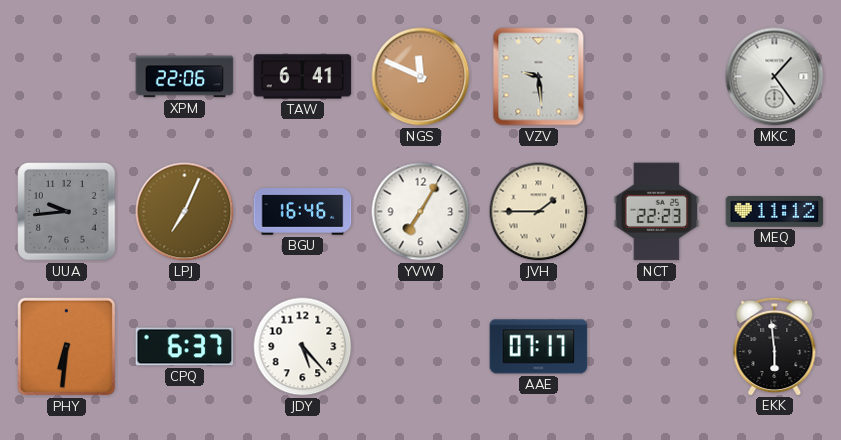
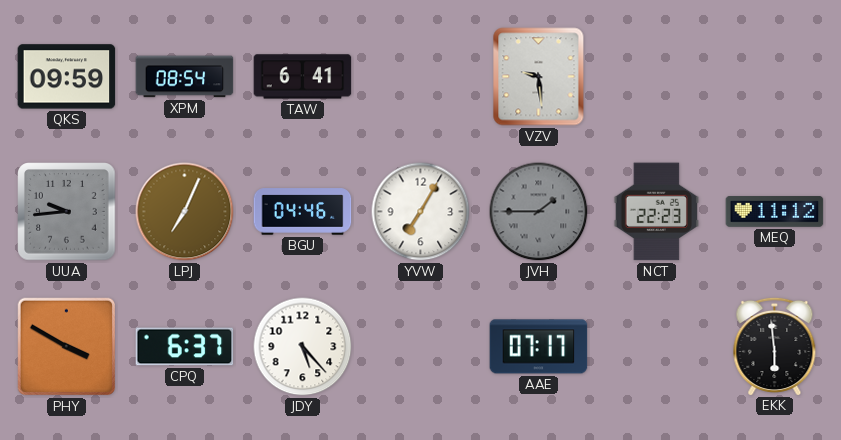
QKS: none -> 09:59 (67, 77)
XPM: 22:06 -> 08:54 (185, 77)
NGS: 11:49 -> none (421, 77)
MKC: 1:24 -> none (775, 77)
BGU: 16:46 -> 04:46 (303, 212)
JVH dial: cream -> grey (539, 212)
PHY: 6:31 -> 3:50 (67, 347)
